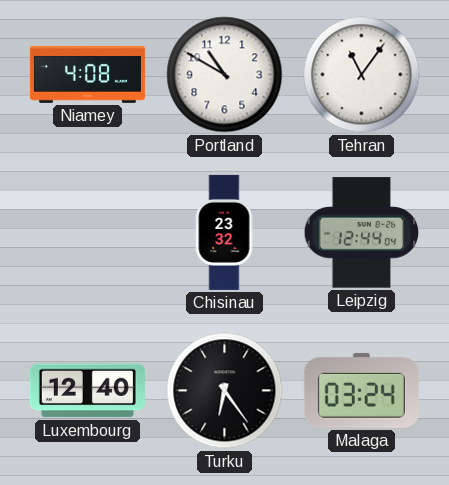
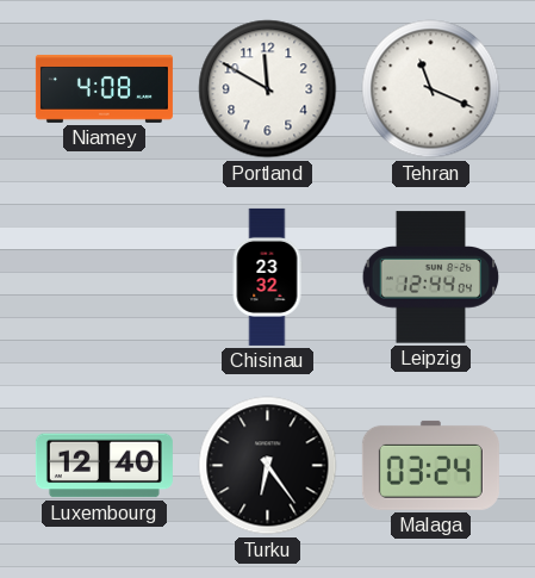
Portland: 10:50 -> 11:50 (268, 89)
Tehran: 11:06 -> 11:19 (431, 89)
